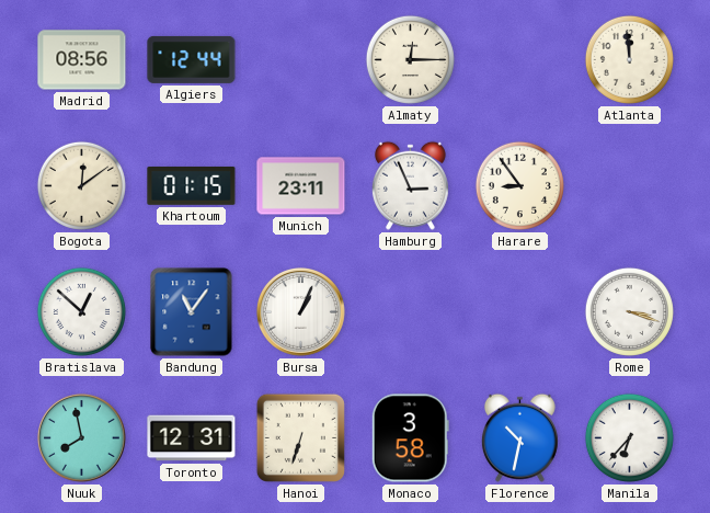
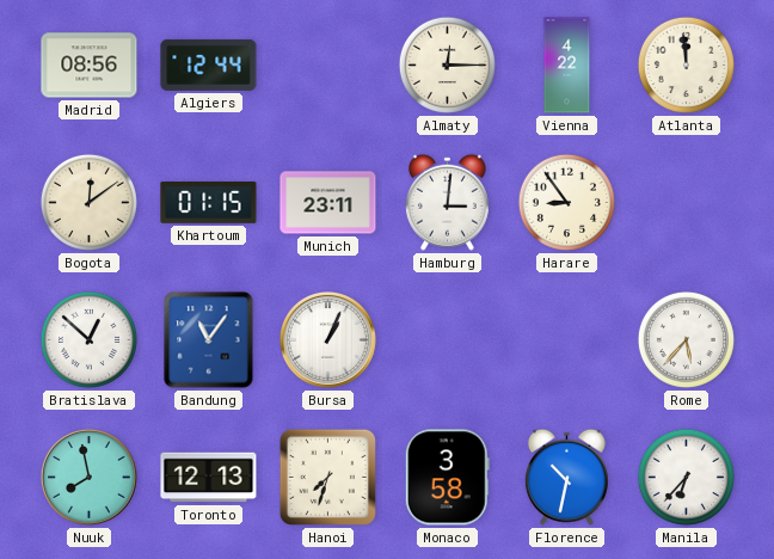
Vienna: none -> 4:22 (567, 66)
Hamburg: 2:56 -> 3:01 (447, 202)
Rome: 3:18 -> 5:37 (686, 339)
Toronto: 12:31 -> 12:13 (209, 478)
Hanoi: 6:33 -> 7:33 (327, 477)
